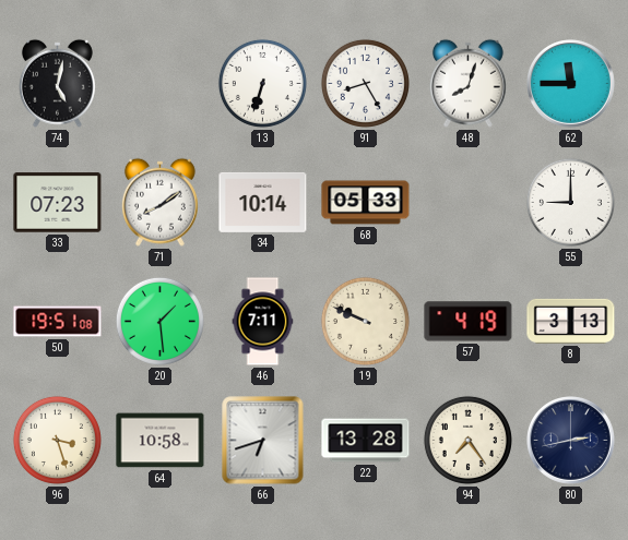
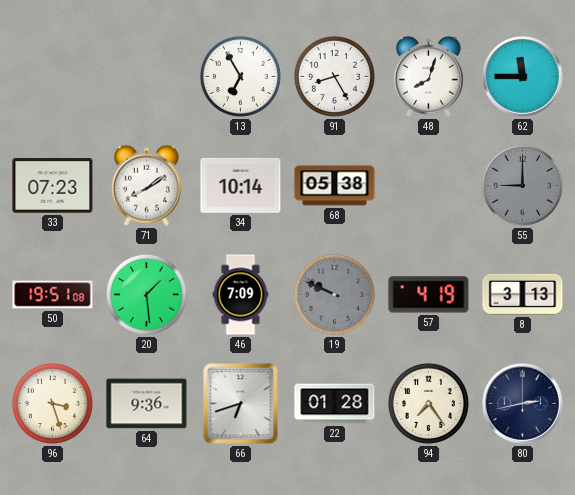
74: 5:02 -> none (57, 83)
13: 6:33 -> 6:55 (240, 76)
68: 05:33 -> 05:38 (335, 186)
55 dial: white -> grey (522, 185)
46: 7:11 -> 7:09 (241, 295)
19 dial: cream -> grey (334, 294)
64: 10:58 -> 9:36 (147, 404)
22: 13:28 -> 01:28 (335, 404)
